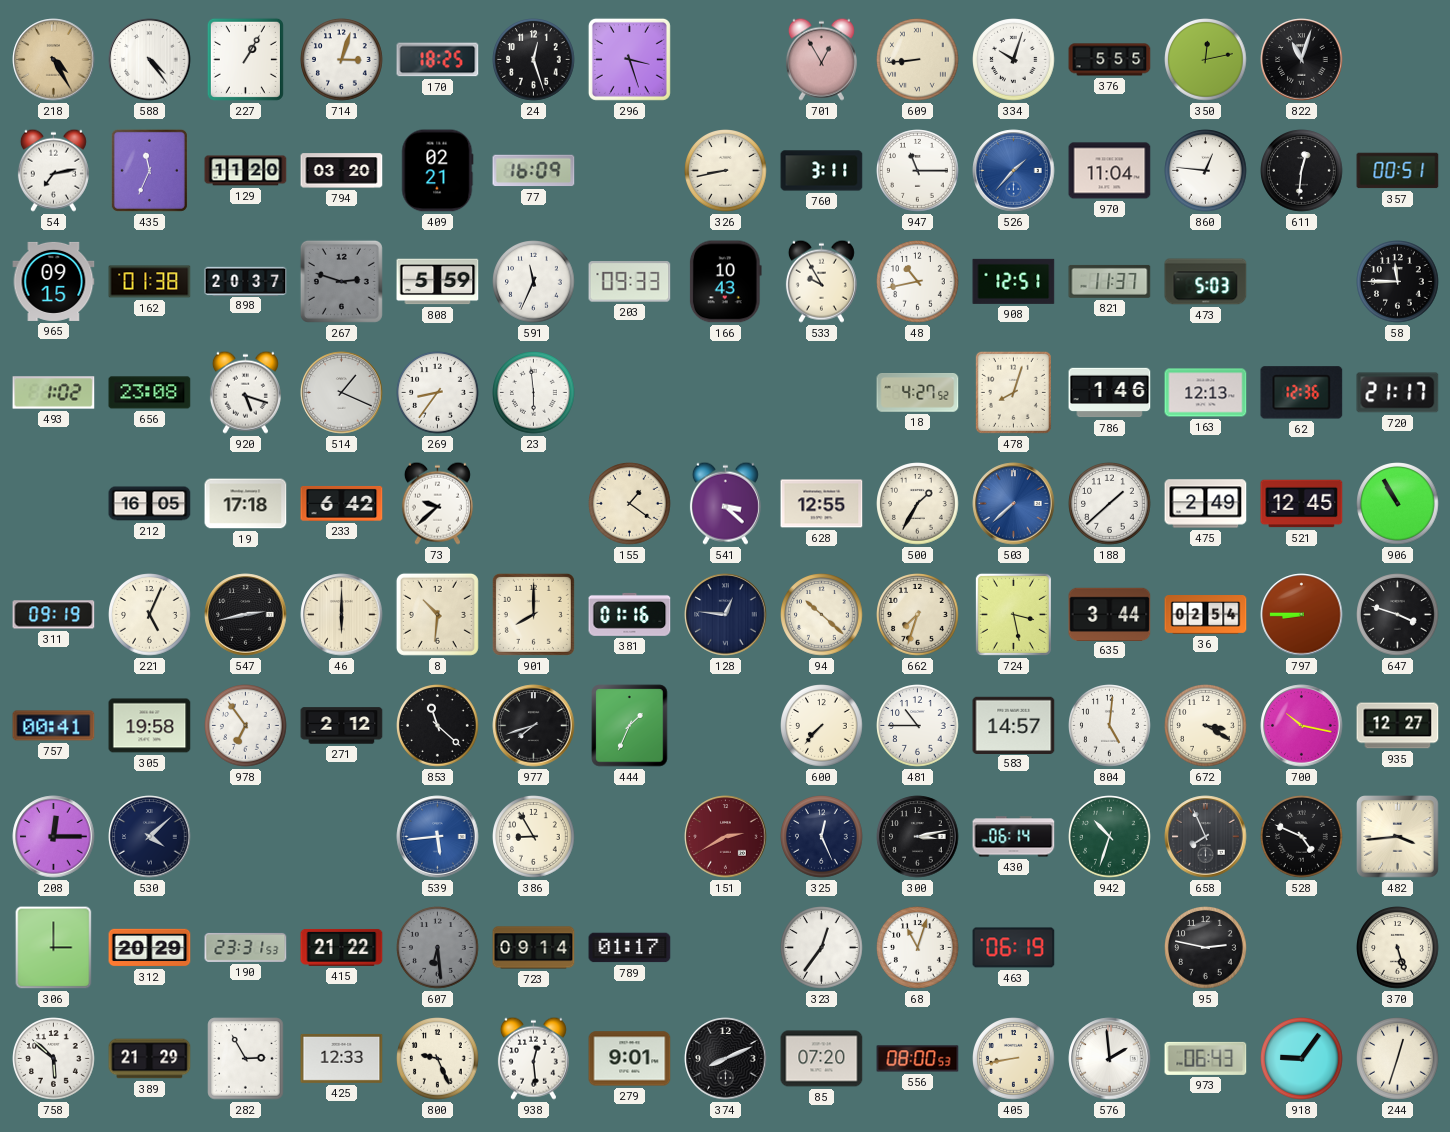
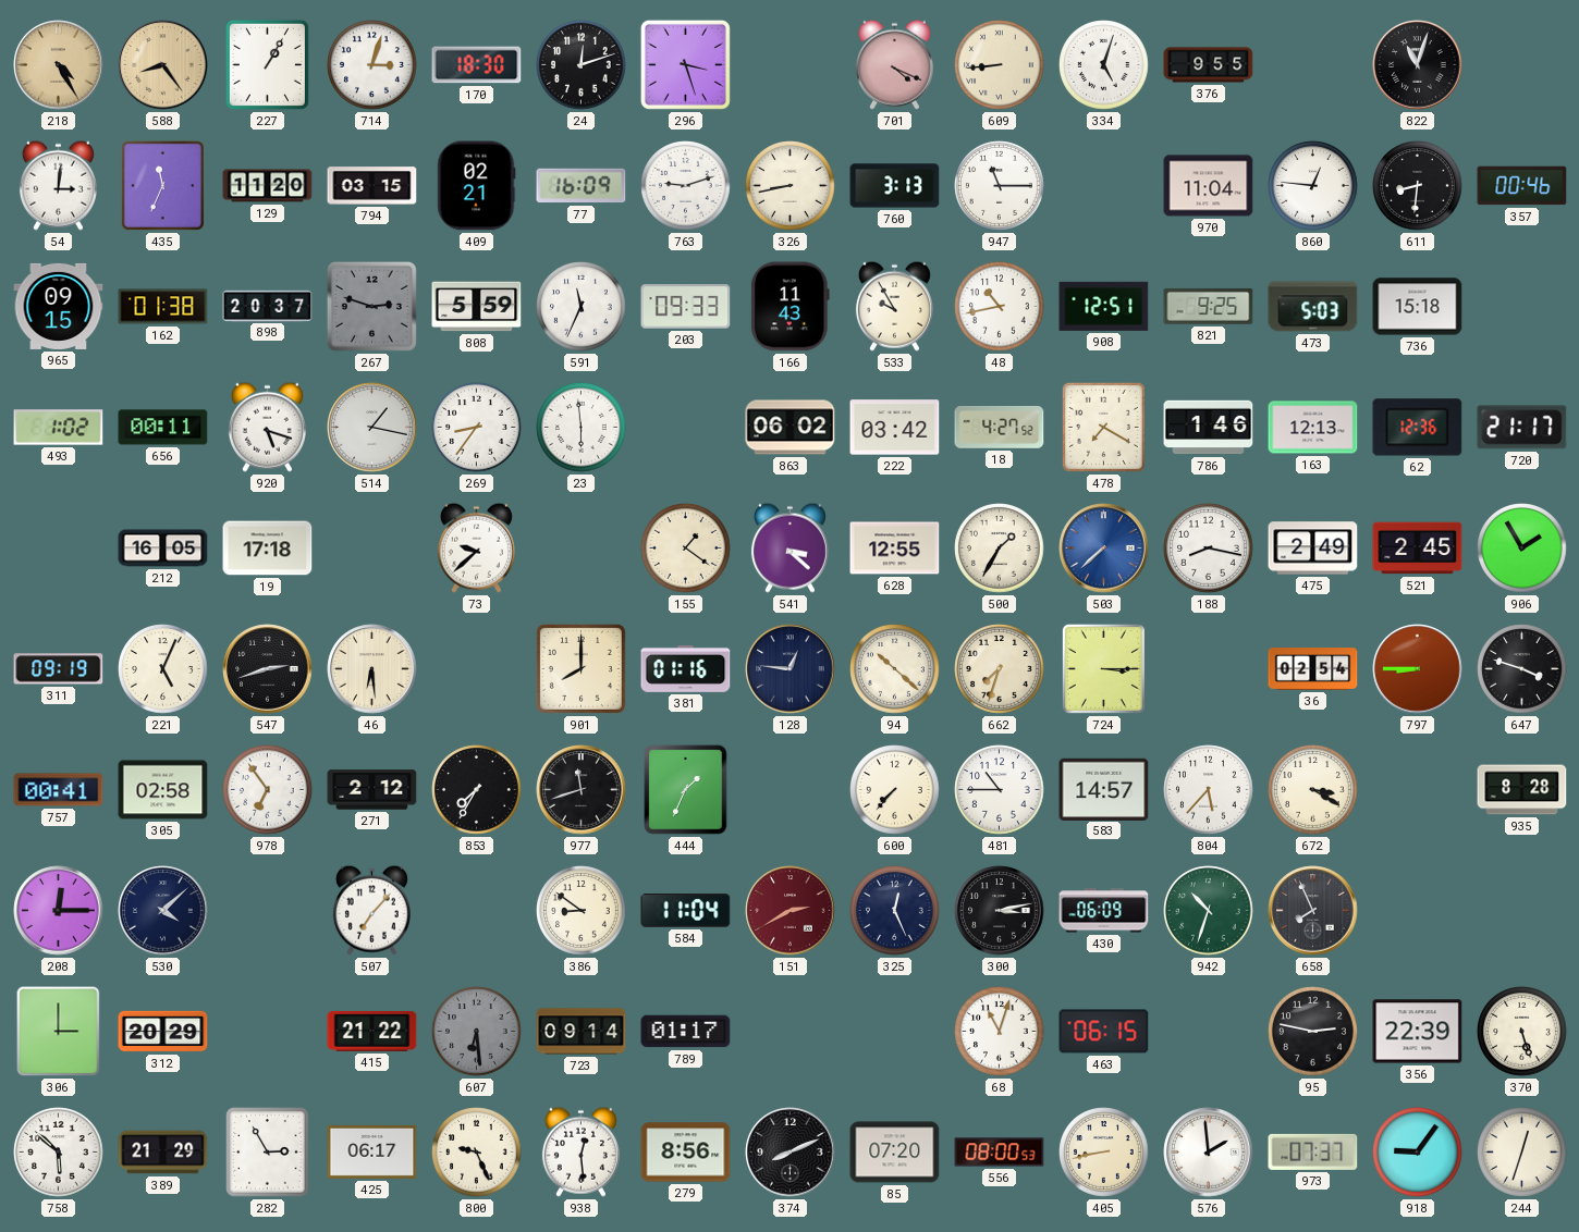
588: 4:24 -> 8:24 (163, 65)
588 dial: white -> champagne (163, 65)
170: 18:25 -> 18:30 (477, 65)
24: 12:27 -> 12:12 (582, 65)
701: 12:55 -> 4:19 (894, 64)
334: 10:03 -> 5:03 (1104, 65)
376: 5:55 -> 9:55 (1209, 65)
350: 12:13 -> none (1206, 60)
54: 7:13 -> 3:01 (58, 185)
794: 03:20 -> 03:15 (372, 186)
763: none -> 9:12 (686, 186)
760: 3:11 -> 3:13 (895, 186)
526: 1:37 -> none (1014, 171)
611: 12:31 -> 8:31 (1418, 186)
357: 00:51 -> 00:46 (1522, 186)
166: 10:43 -> 11:43 (789, 307)
821: 11:37 -> 9:25 (1209, 306)
736: none -> 15:18 (1418, 307)
58: 11:45 -> none (1398, 282)
656: 23:08 -> 00:11 (163, 428)
514: 1:19 -> 1:17 (372, 428)
863: none -> 06:02 (791, 428)
222: none -> 03:42 (895, 428)
478: 8:03 -> 7:20 (1103, 427)
233: 6:42 -> none (342, 503)
188: 1:38 -> 8:17 (1209, 549)
521: 12:45 -> 2:45 (1418, 549)
906: 10:55 -> 1:55 (1522, 549)
547: 2:43 -> 2:42 (268, 669)
46: 6:00 -> 6:29 (372, 669)
8: 10:31 -> none (437, 614)
724: 3:28 -> 3:15 (1103, 668)
635: 3:44 -> none (1110, 614)
305: 19:58 -> 02:58 (163, 790)
853: 11:22 -> 7:35 (477, 790)
977: 7:42 -> 11:42 (582, 790)
804: 5:01 -> 5:37 (1209, 790)
700: 10:17 -> none (1302, 726)
935: 12:27 -> 8:28 (1522, 790)
507: none -> 7:07 (371, 910)
539: 5:44 -> none (438, 837)
386: 8:55 -> 8:51 (582, 911)
584: none -> 11:04 (686, 911)
430: 06:14 -> 06:09 (1104, 911)
528: 4:49 -> none (1302, 837)
482: 3:44 -> none (1398, 837)
190: 23:31 -> none (246, 947)
323: 12:36 -> none (822, 948)
463: 06:19 -> 06:15 (1104, 1032)
356: none -> 22:39 (1418, 1032)
425: 12:33 -> 06:17 (372, 1151)
279: 9:01 -> 8:56 (686, 1153)
973: 06:43 -> 07:37 (1313, 1151)
